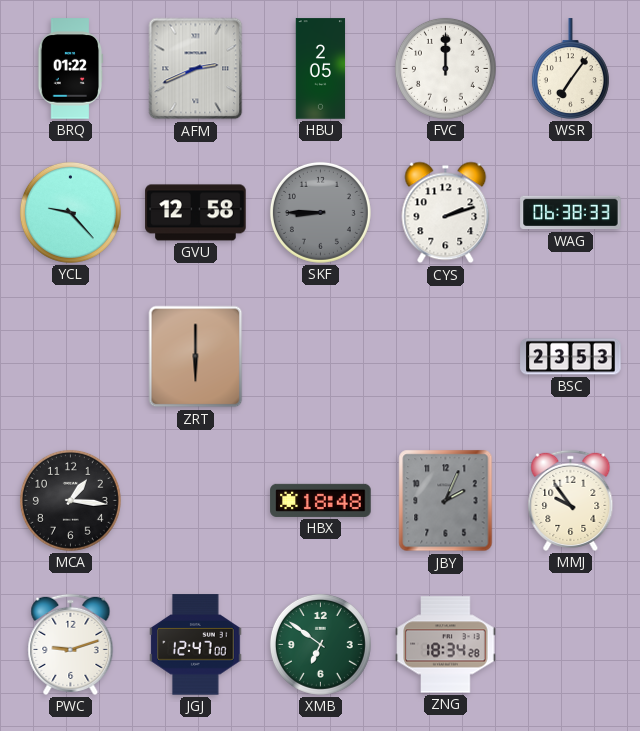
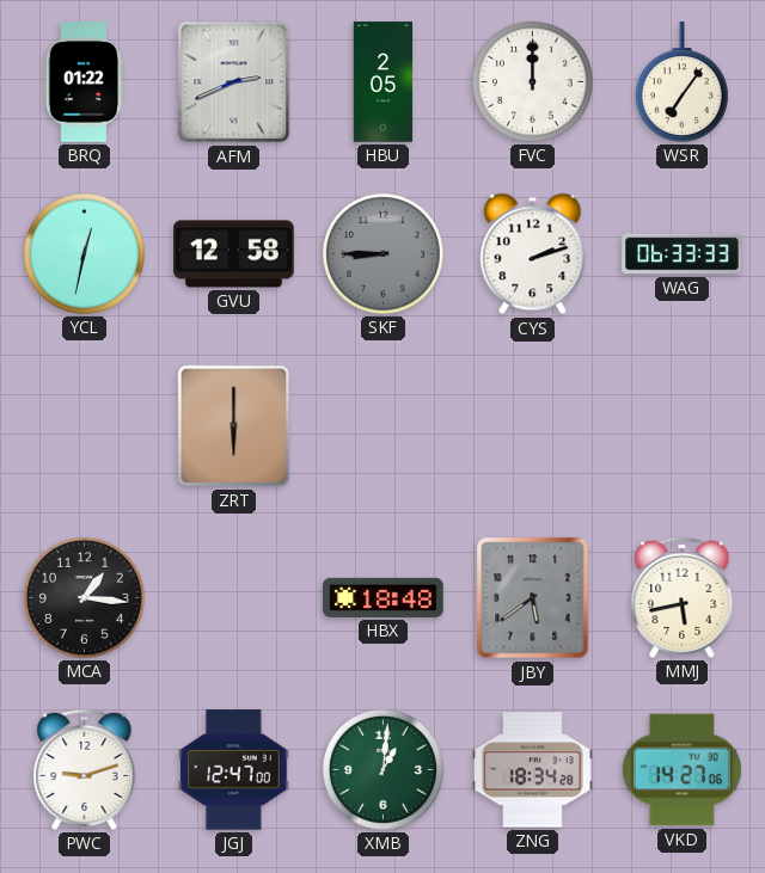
YCL: 9:23 -> 12:32 (84, 253)
WAG: 06:38 -> 06:33 (683, 254)
BSC: 23:53 -> none (571, 357)
JBY: 2:04 -> 5:39 (533, 598)
MMJ: 9:54 -> 5:43 (683, 597)
XMB: 6:51 -> 1:01 (382, 769)
VKD: none -> 14:27 (681, 770)
